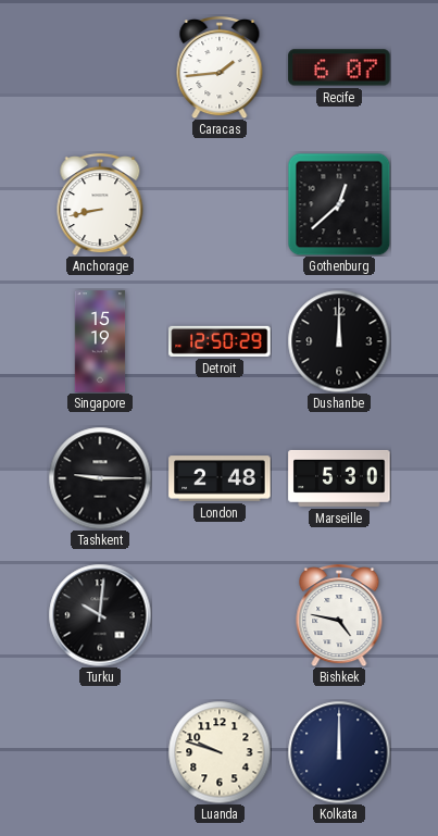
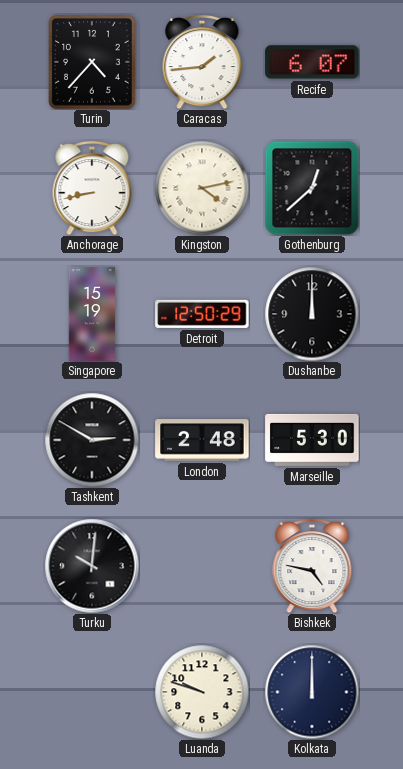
Turin: none -> 4:37 (93, 63)
Kingston: none -> 4:13 (202, 188)
Tashkent: 9:15 -> 2:50 (92, 440)
